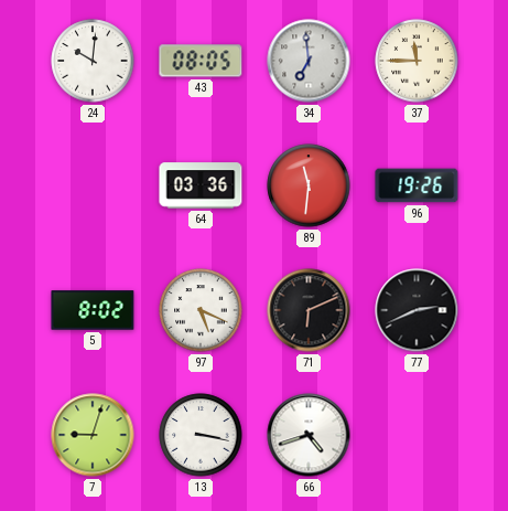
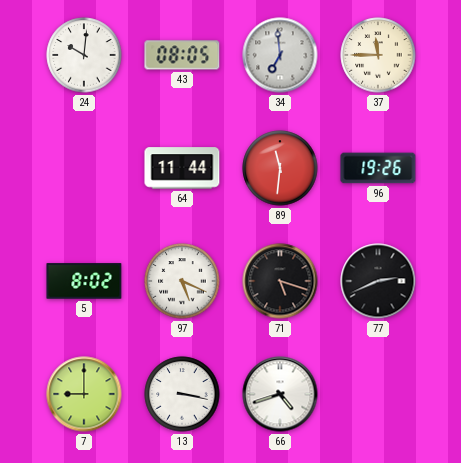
64: 03:36 -> 11:44 (182, 168)
71: 6:11 -> 5:18 (280, 281)
7: 9:03 -> 9:00 (84, 394)
